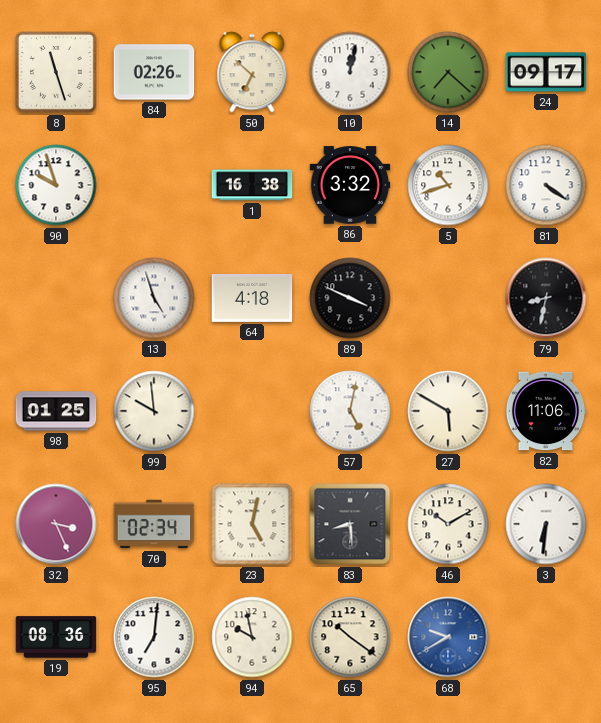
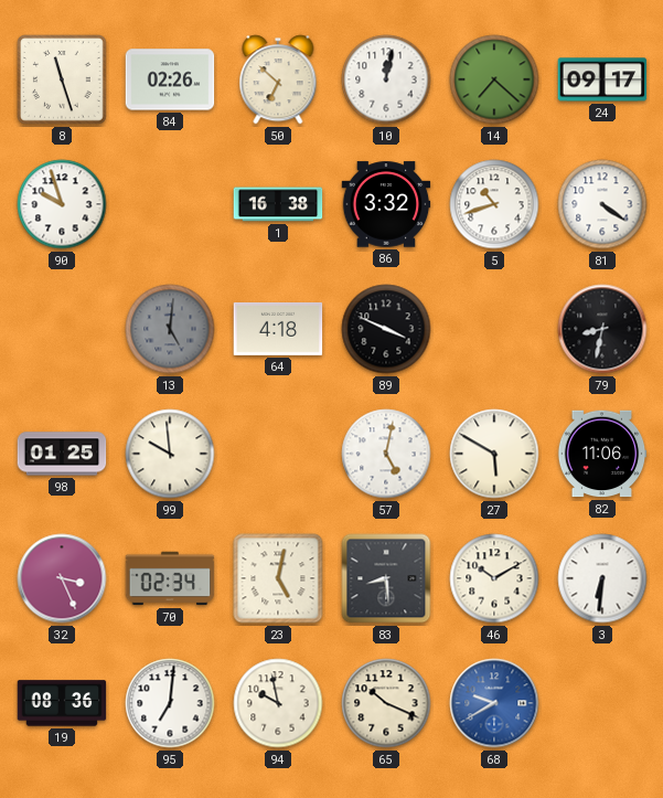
13: 4:57 -> 5:01 (170, 329)
13 dial: white -> grey (170, 329)
65: 10:21 -> 10:19 (386, 703)
